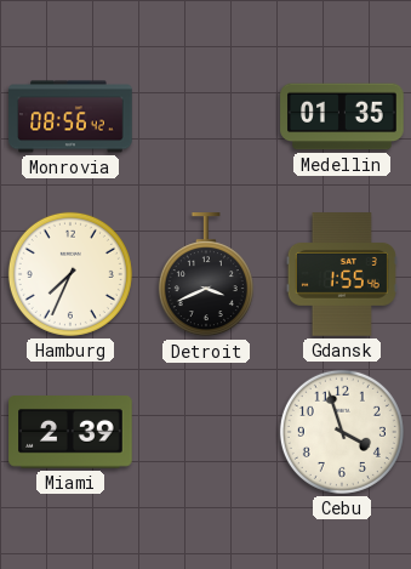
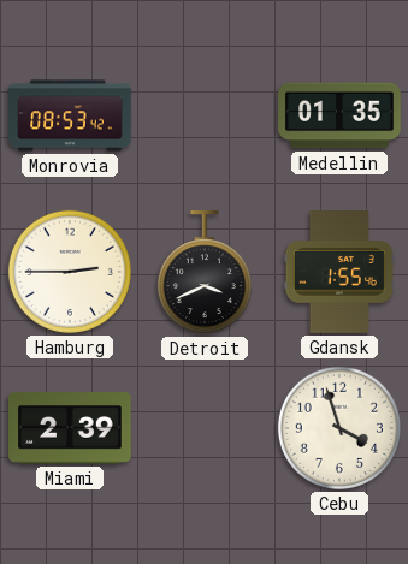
Monrovia: 08:56 -> 08:53 (70, 115)
Hamburg: 7:34 -> 2:45 (70, 272)
